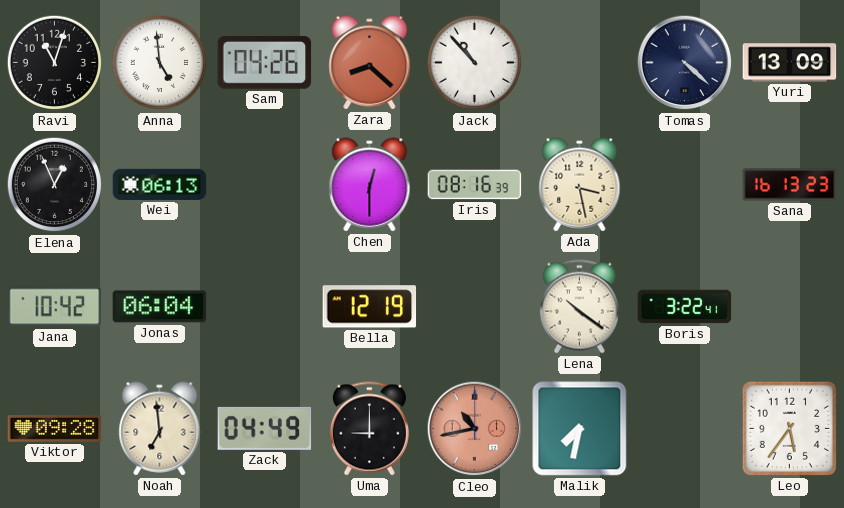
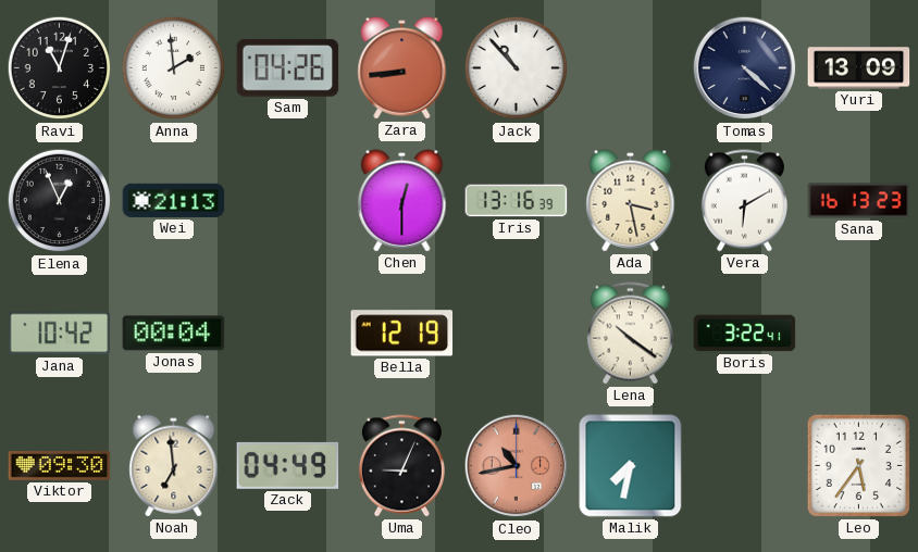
Anna: 4:59 -> 1:59 (174, 68)
Zara: 8:22 -> 8:44 (402, 68)
Wei: 06:13 -> 21:13 (174, 200)
Iris: 08:16 -> 13:16 (517, 201)
Vera: none -> 6:10 (744, 201)
Jonas: 06:04 -> 00:04 (174, 334)
Viktor: 09:28 -> 09:30 (60, 466)
Uma: 9:00 -> 9:04 (401, 466)
